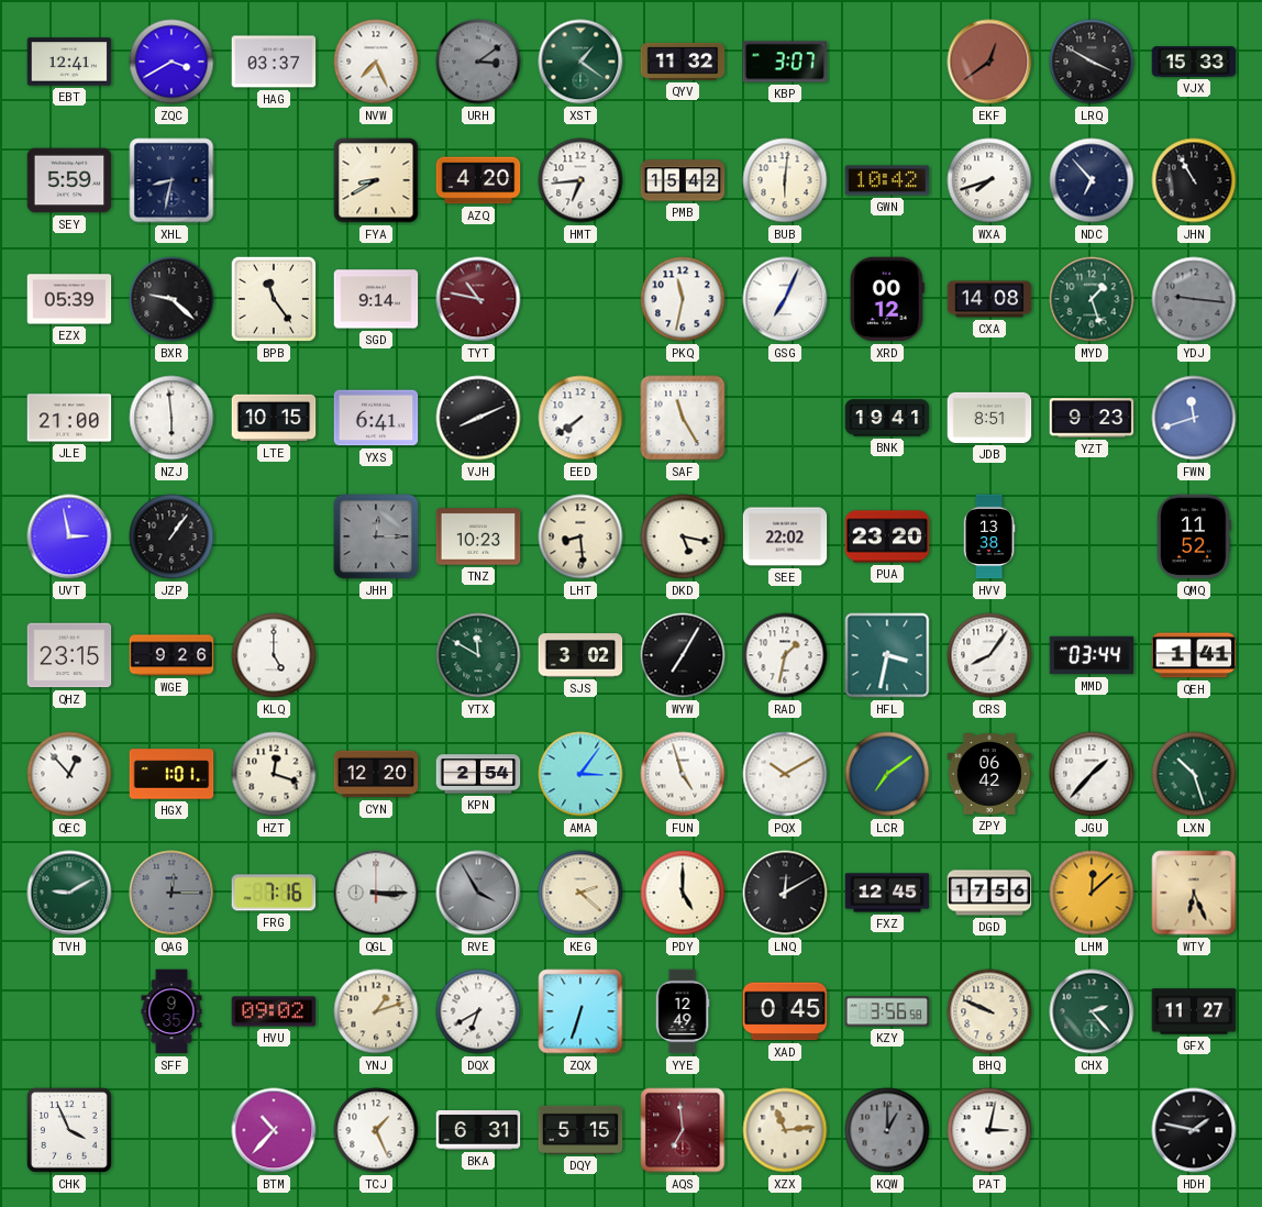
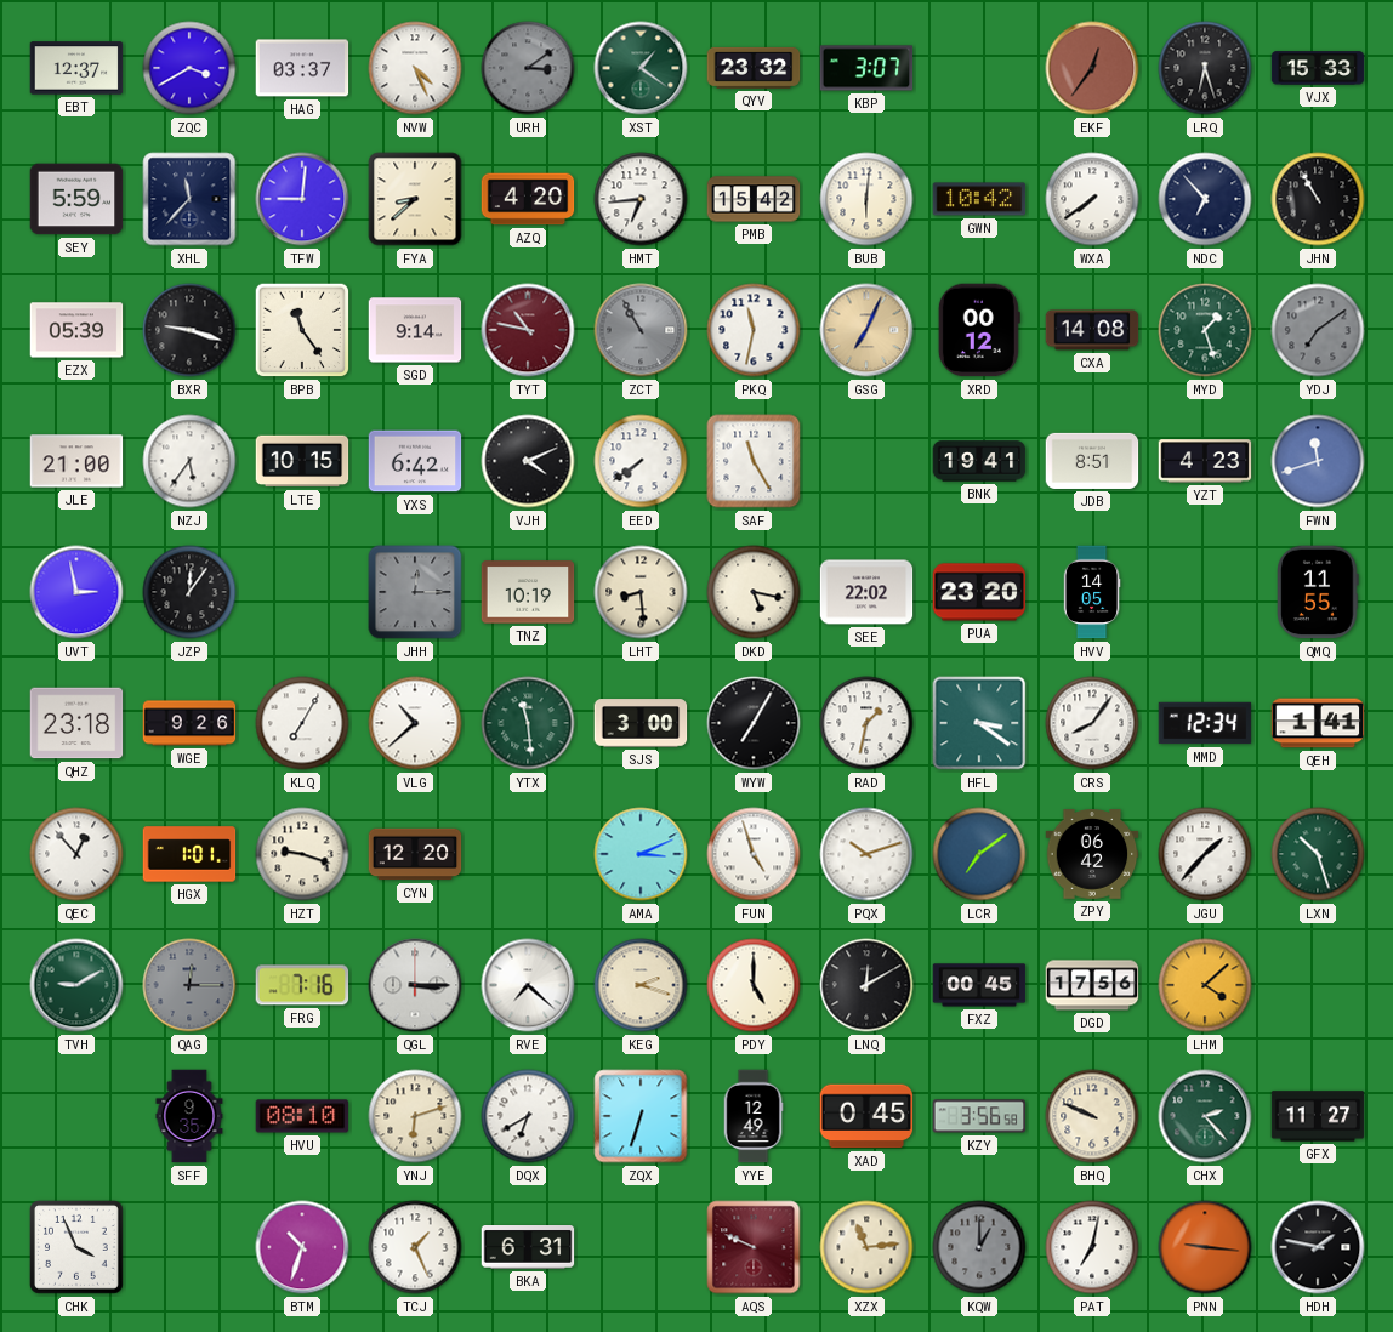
EBT: 12:41 -> 12:37 (76, 68)
NVW: 7:26 -> 4:26 (415, 68)
QYV: 11:32 -> 23:32 (754, 68)
EKF: 12:39 -> 12:36 (1092, 68)
LRQ: 3:50 -> 6:27 (1205, 68)
XHL: 8:32 -> 11:37 (189, 199)
TFW: none -> 9:01 (302, 199)
FYA: 8:40 -> 8:38 (415, 199)
WXA: 7:42 -> 7:39 (1092, 199)
BXR: 9:22 -> 9:18 (189, 330)
ZCT: none -> 10:55 (641, 330)
GSG dial: white -> champagne (866, 330)
YDJ: 9:16 -> 7:09 (1318, 330)
NZJ: 5:59 -> 5:36 (189, 461)
YXS: 6:41 -> 6:42 (415, 461)
VJH: 8:11 -> 4:11 (528, 461)
YZT: 9:23 -> 4:23 (1205, 461)
JZP: 1:06 -> 12:06 (189, 592)
TNZ: 10:23 -> 10:19 (528, 592)
HVV: 13:38 -> 14:05 (1092, 592)
QMQ: 11:52 -> 11:55 (1318, 592)
QHZ: 23:15 -> 23:18 (76, 723)
KLQ: 5:00 -> 7:05 (302, 723)
VLG: none -> 10:38 (415, 723)
YTX: 11:50 -> 11:29 (528, 723)
SJS: 3:02 -> 3:00 (641, 723)
HFL: 3:32 -> 3:21 (979, 723)
MMD: 03:44 -> 12:34 (1205, 723)
HZT: 12:18 -> 9:18 (302, 854)
KPN: 2:54 -> none (478, 774)
AMA: 3:06 -> 3:11 (641, 854)
PQX: 10:10 -> 10:12 (866, 854)
RVE: 3:55 -> 7:22 (528, 985)
RVE dial: grey -> white (528, 985)
KEG: 2:22 -> 2:18 (641, 985)
FXZ: 12:45 -> 00:45 (979, 985)
LHM: 12:08 -> 4:08 (1205, 985)
WTY: 6:26 -> none (1194, 893)
HVU: 09:02 -> 08:10 (302, 1116)
YNJ: 1:12 -> 6:12 (415, 1116)
BTM: 10:37 -> 10:33 (302, 1247)
DQY: 5:15 -> none (580, 1130)
AQS: 6:59 -> 9:49 (754, 1247)
PAT: 3:02 -> 7:02 (1092, 1247)
PNN: none -> 9:16 (1205, 1247)
